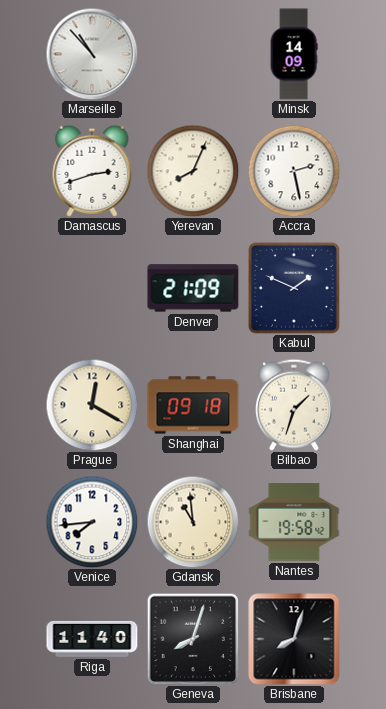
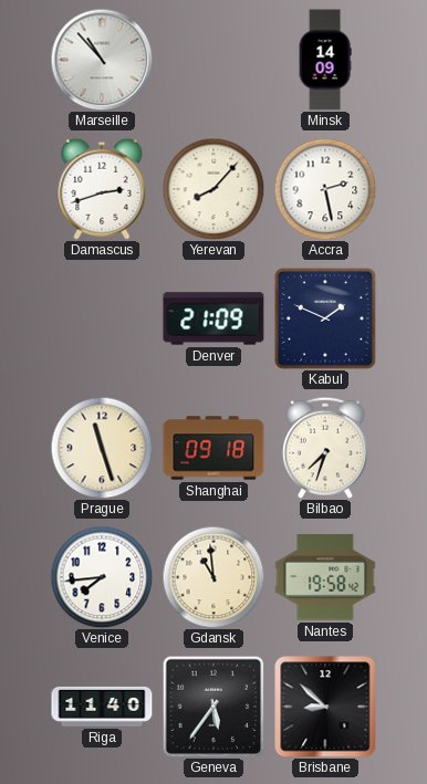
Yerevan: 8:04 -> 8:07 (213, 189)
Prague: 12:20 -> 11:27 (102, 448)
Bilbao: 1:33 -> 7:33 (325, 448)
Geneva: 8:03 -> 5:36 (213, 707)
Brisbane: 8:03 -> 8:52 (325, 707)
